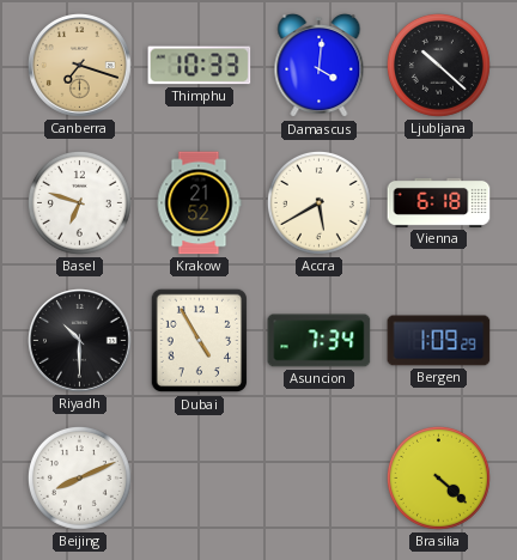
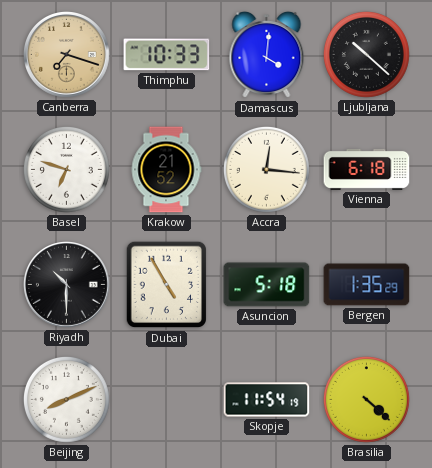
Accra: 5:40 -> 12:16 (266, 169)
Asuncion: 7:34 -> 5:18 (267, 285)
Bergen: 1:09 -> 1:35 (367, 285)
Skopje: none -> 11:54 (267, 400)
